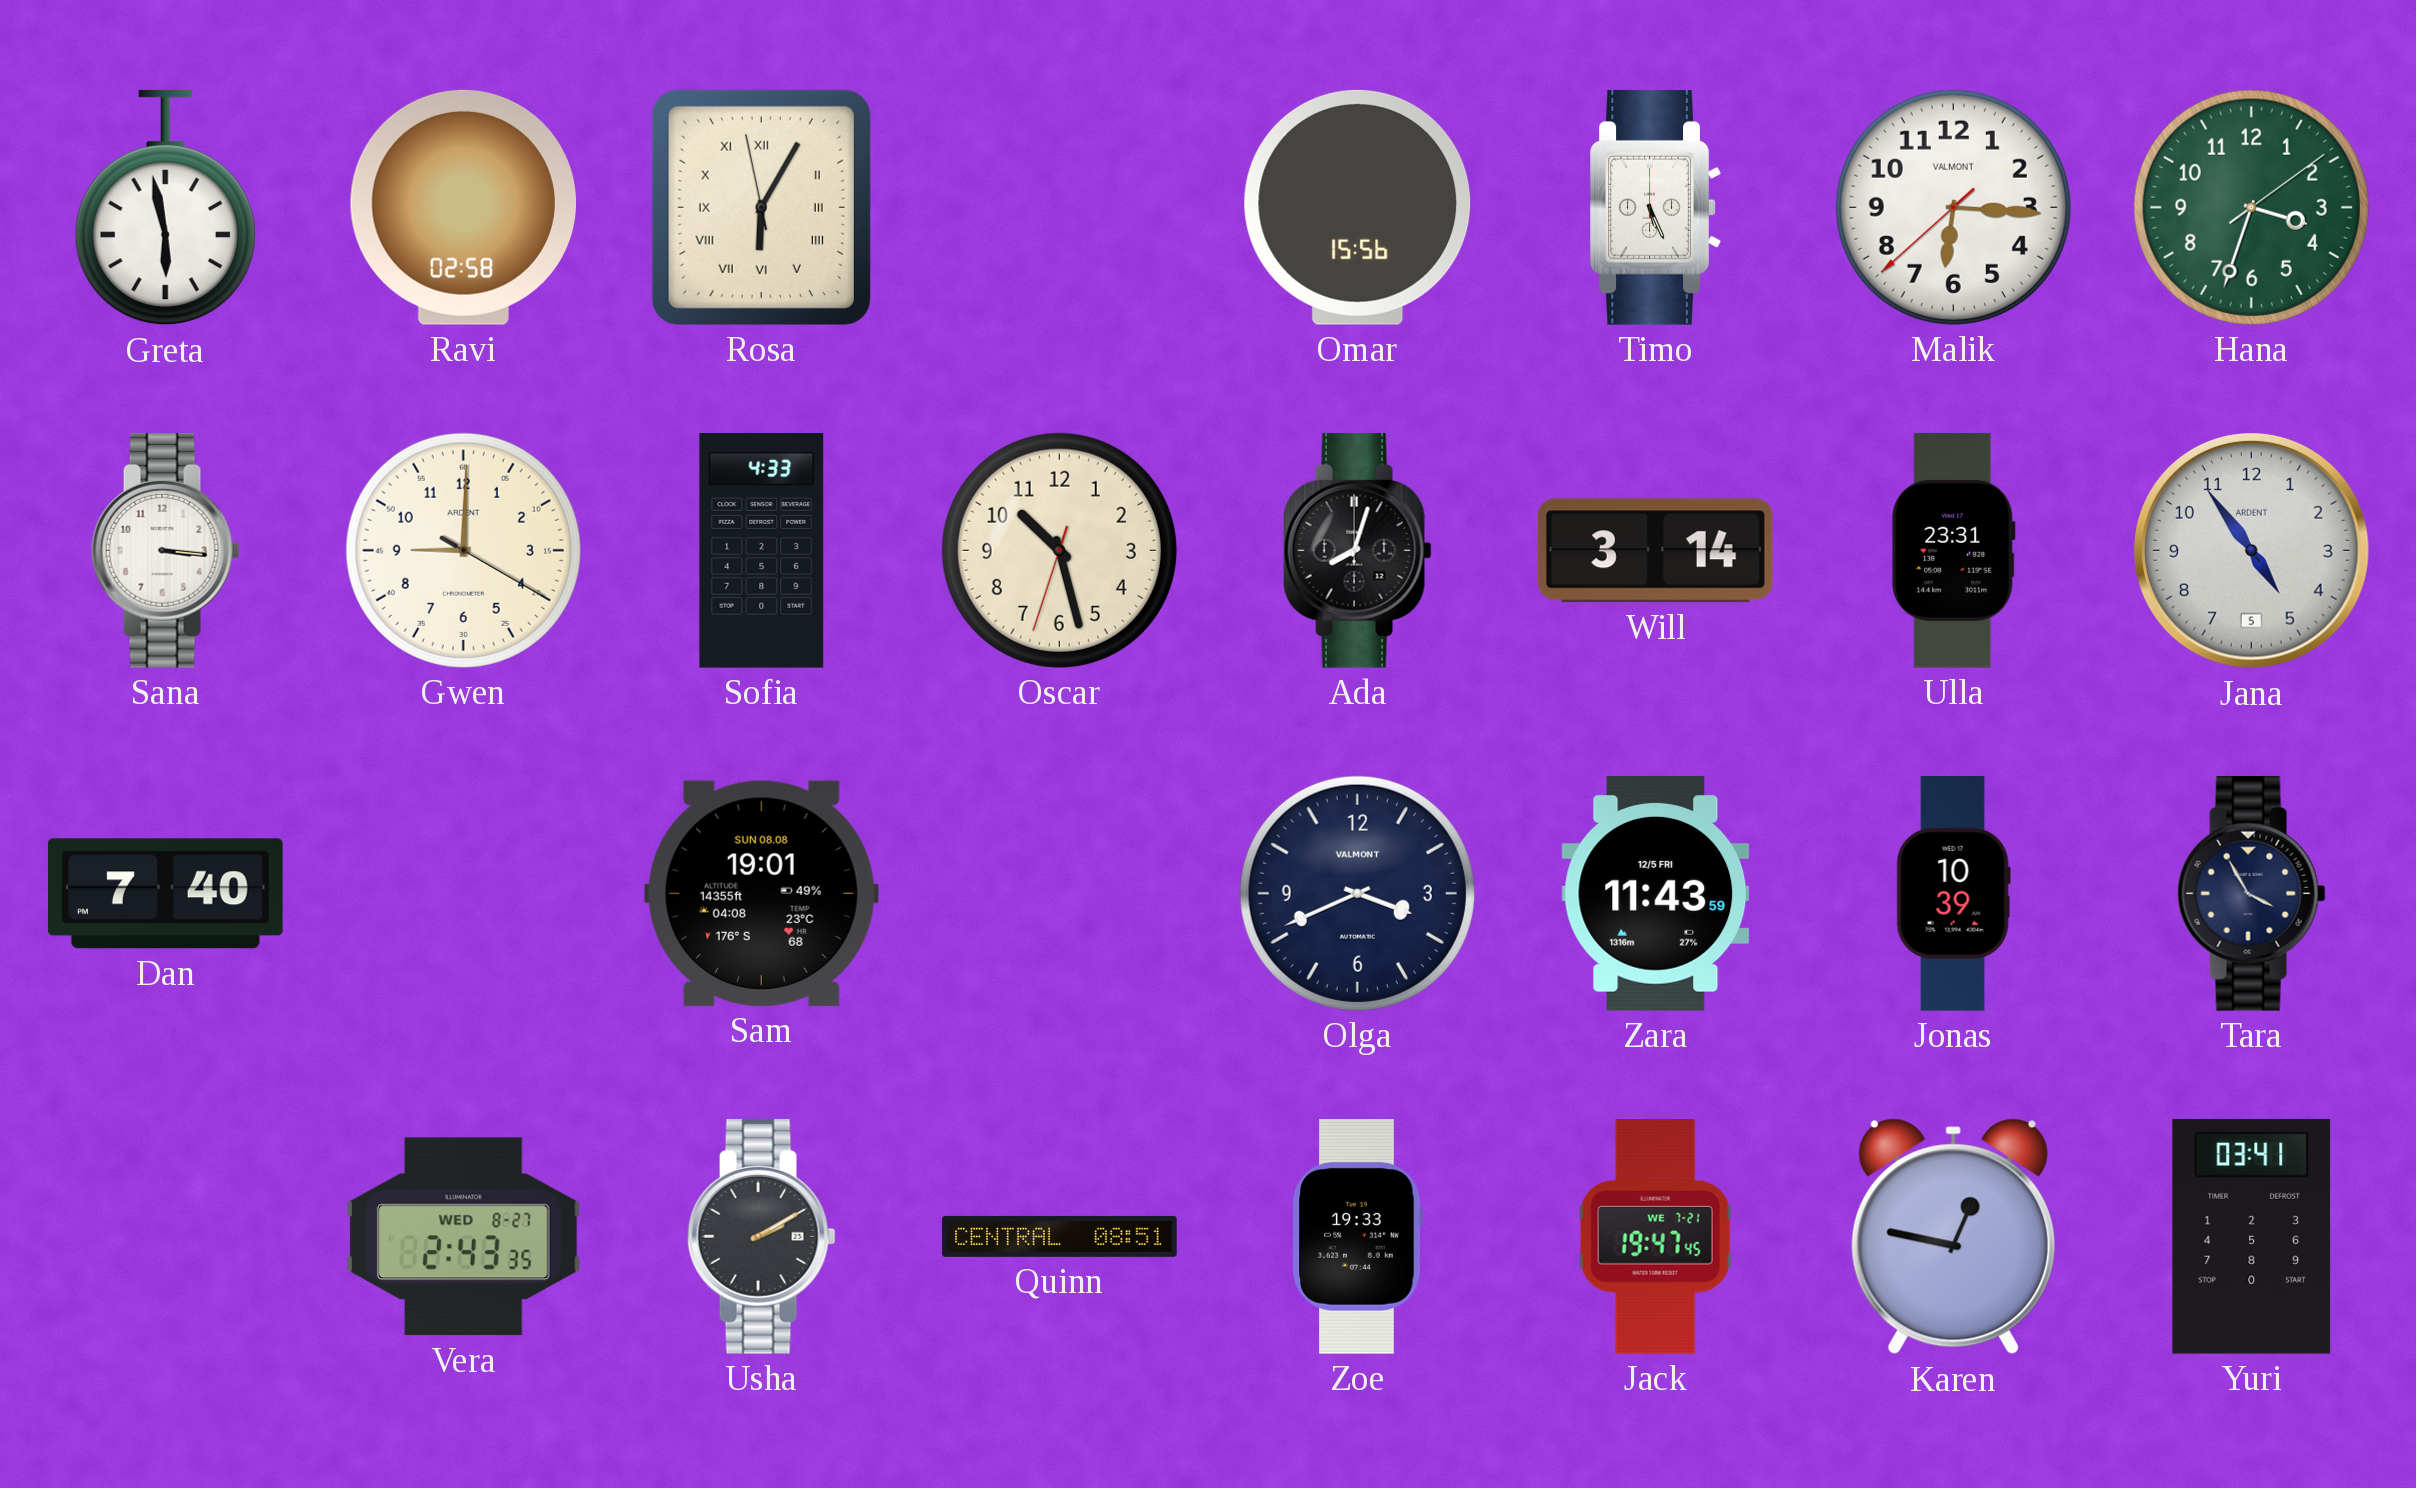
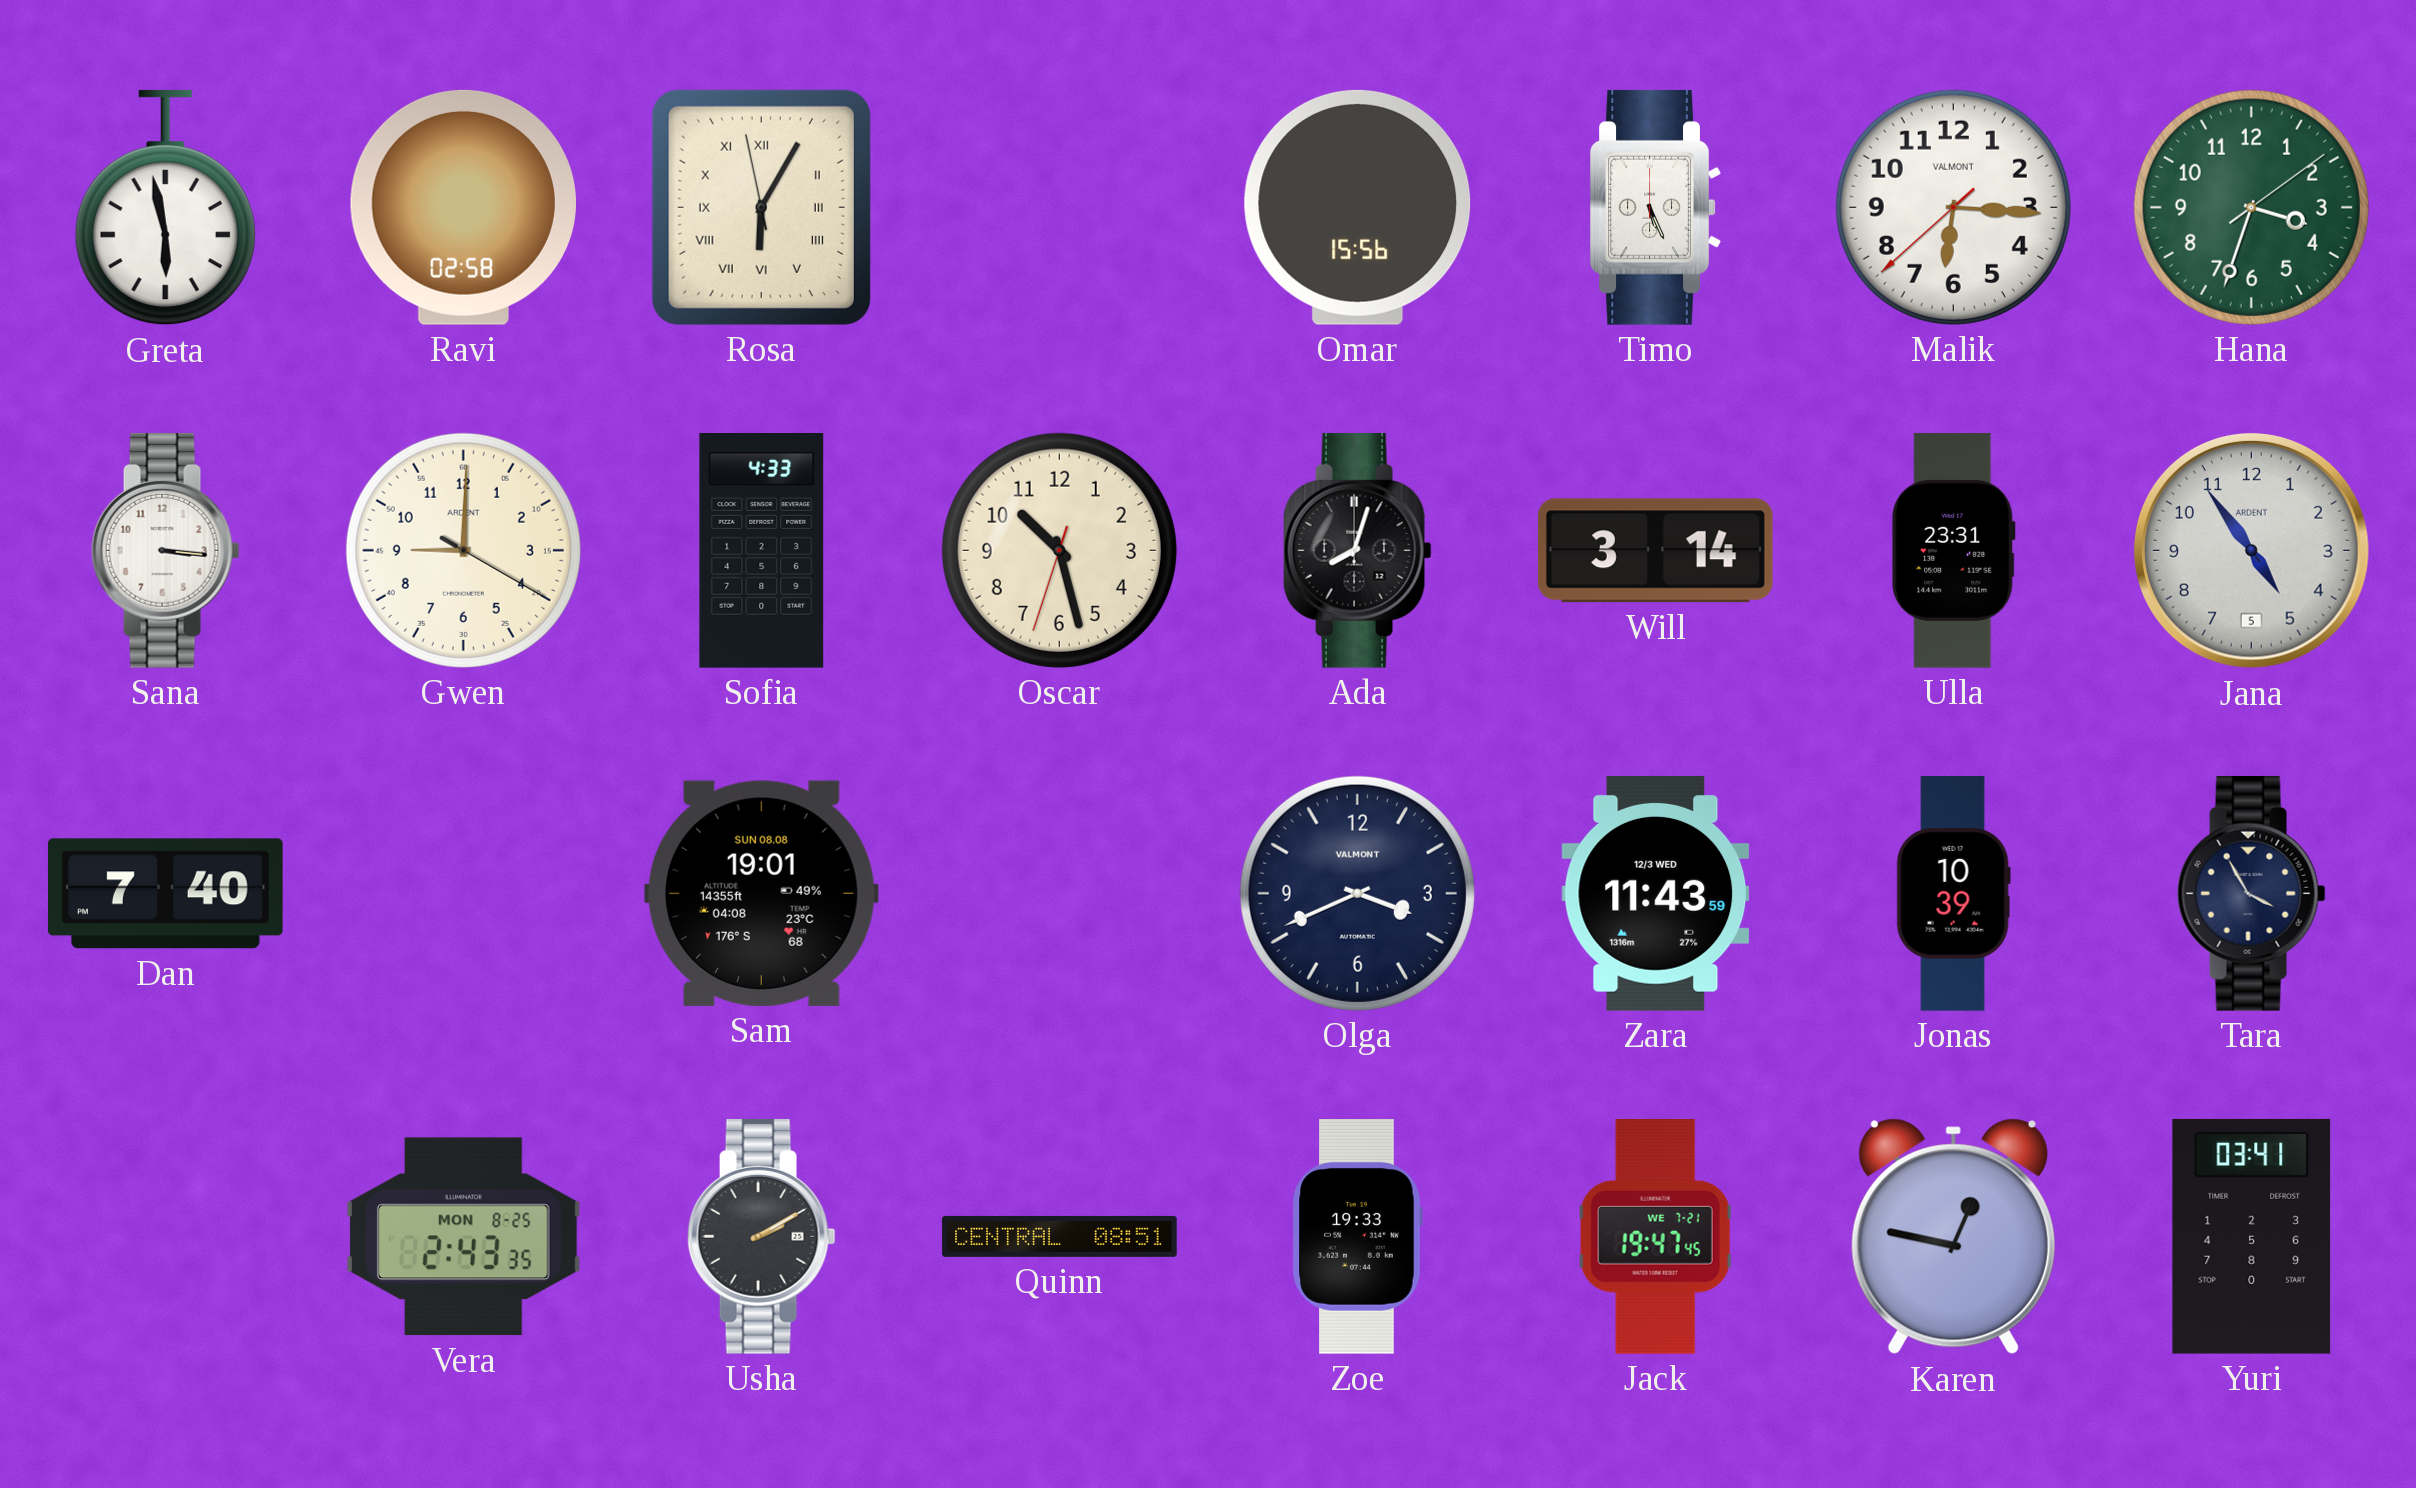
Zara date: 12/5 FRI -> 12/3 WED (1656, 893)
Vera date: WED 8-27 -> MON 8-25 (463, 1237)
